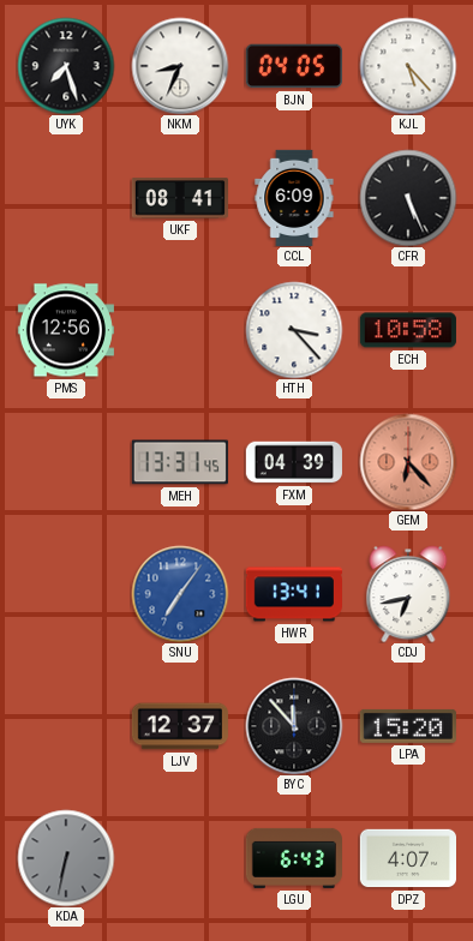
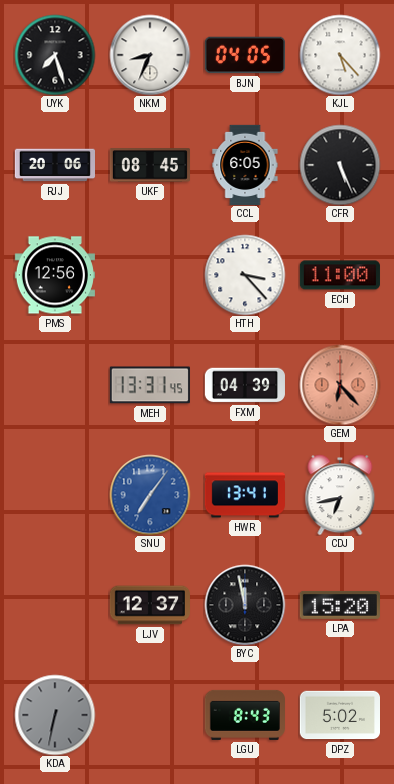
RJJ: none -> 20:06 (54, 165)
UKF: 08:41 -> 08:45 (150, 165)
CCL: 6:09 -> 6:05 (245, 164)
ECH: 10:58 -> 11:00 (340, 275)
BYC: 11:53 -> 11:58 (245, 605)
LGU: 6:43 -> 8:43 (244, 715)
DPZ: 4:07 -> 5:02 (339, 715)
